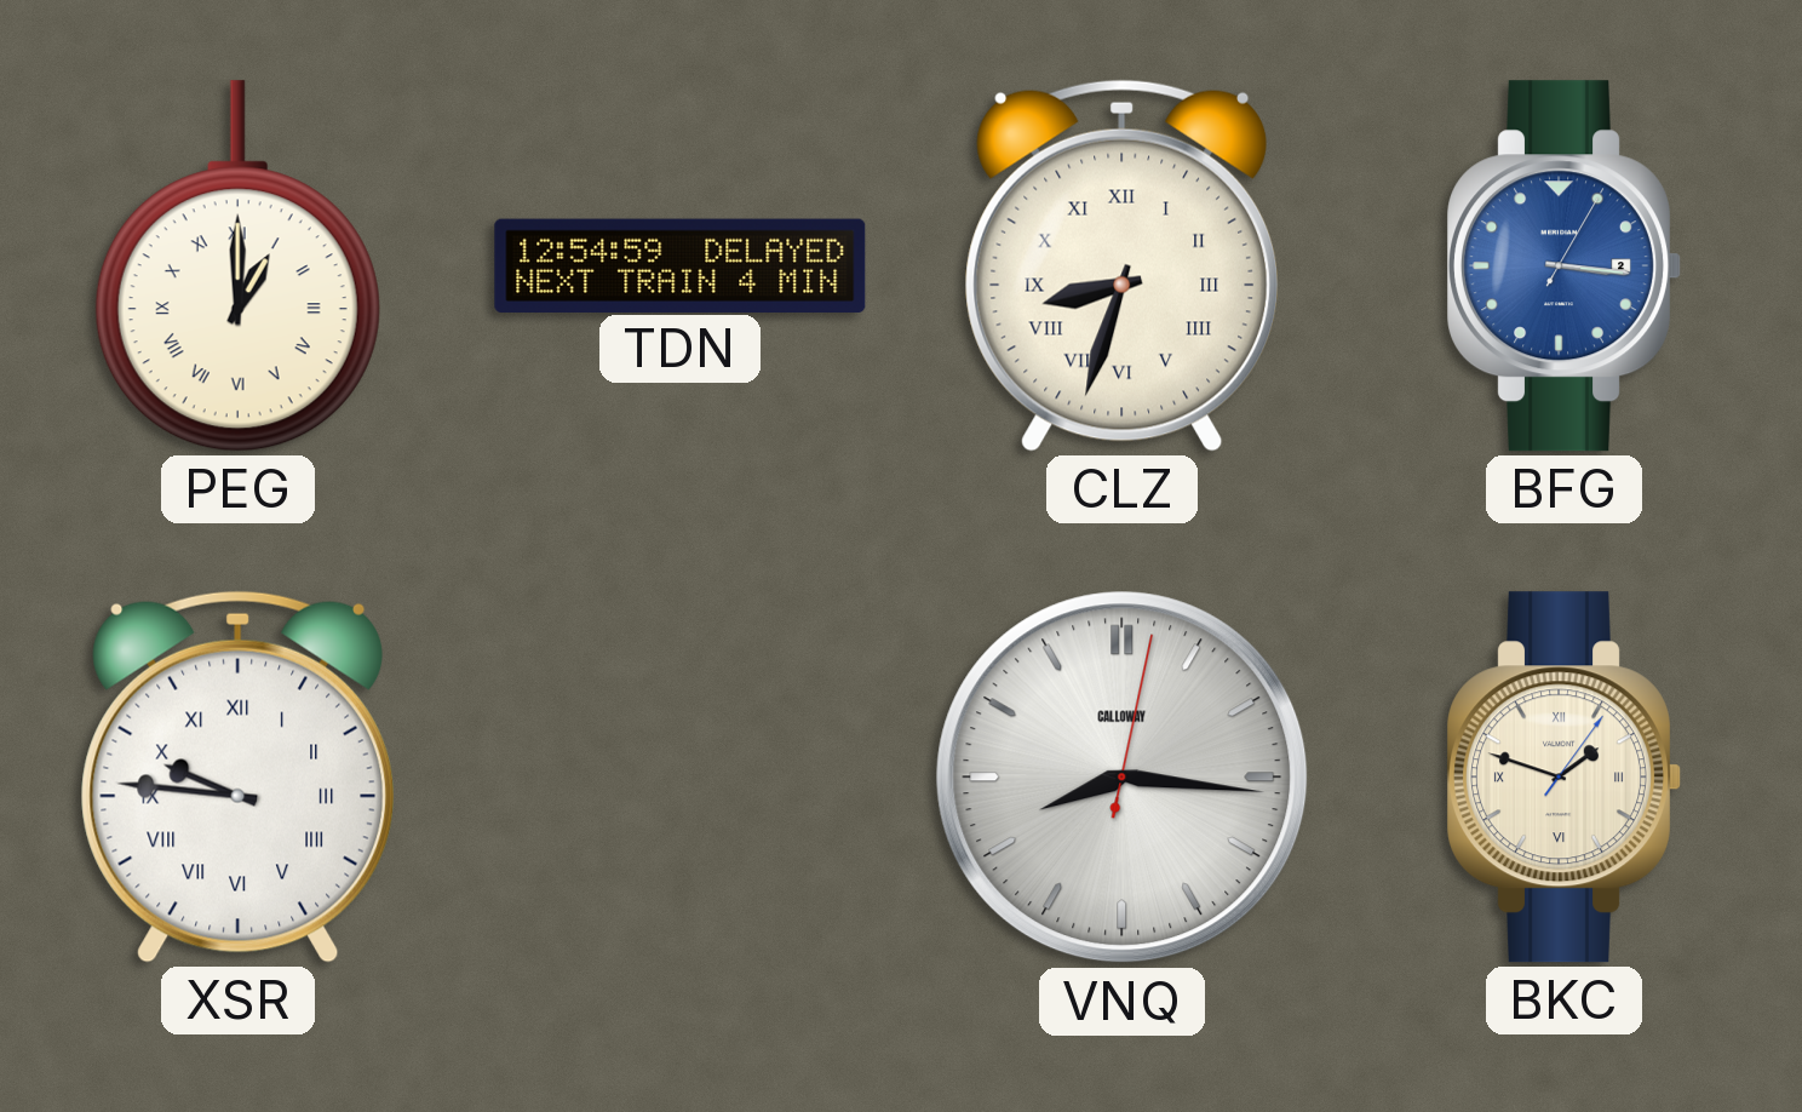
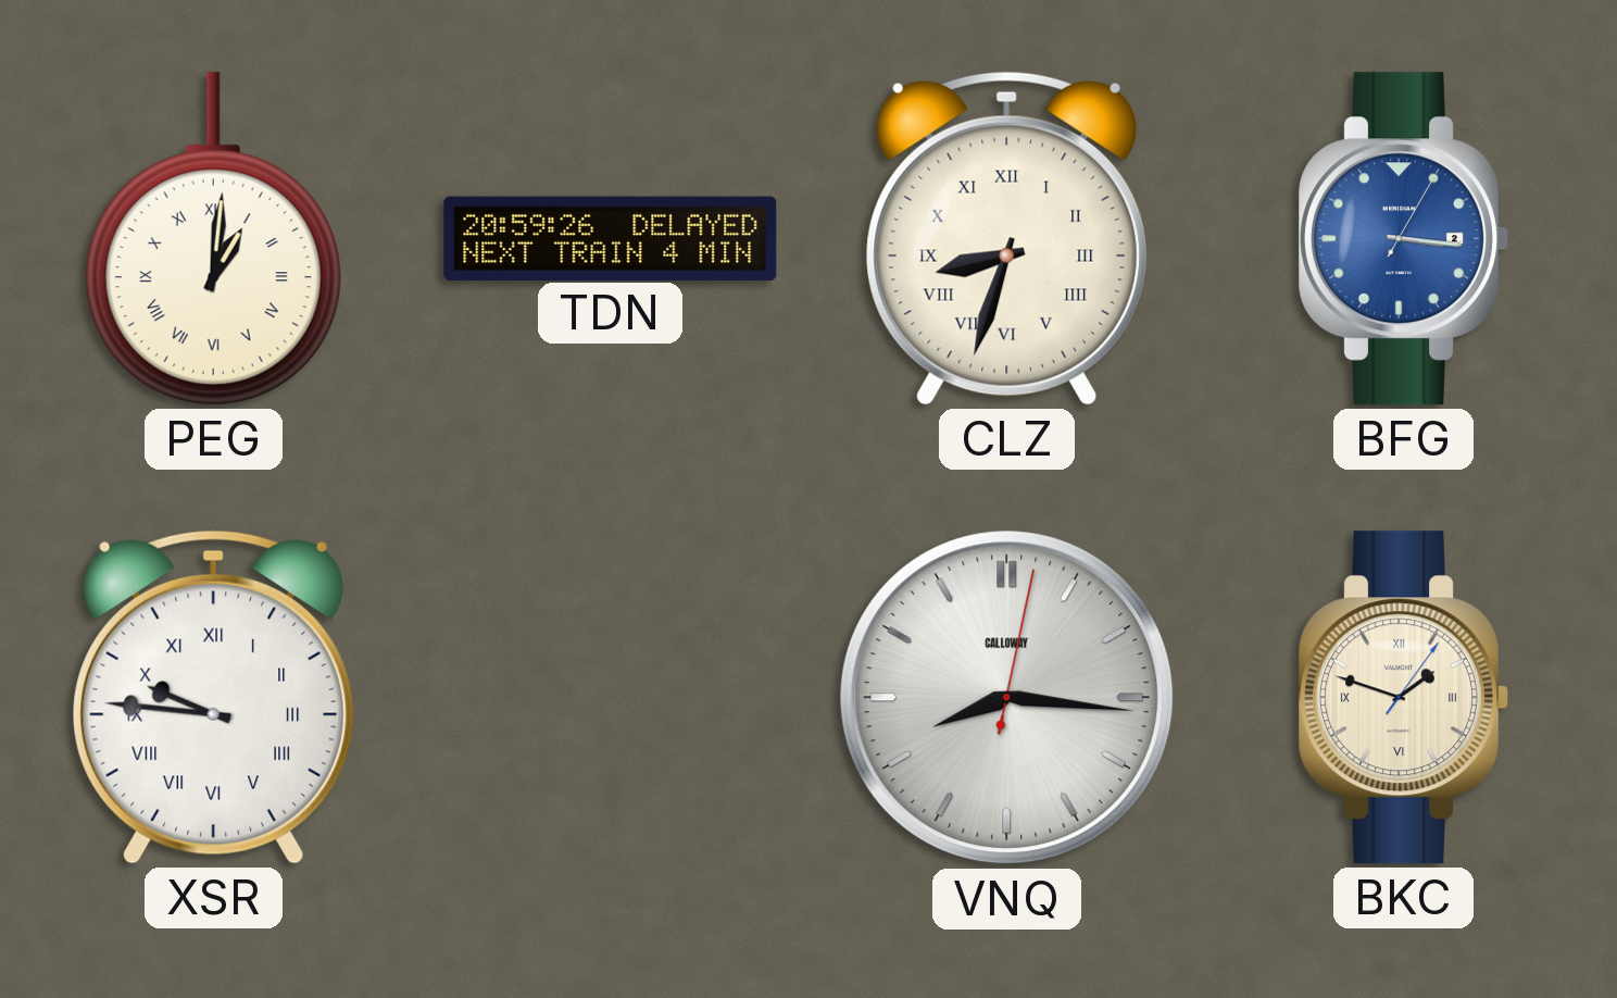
PEG: 1:00 -> 1:01 (213, 239)
TDN: 12:54 -> 20:59 (611, 238)
